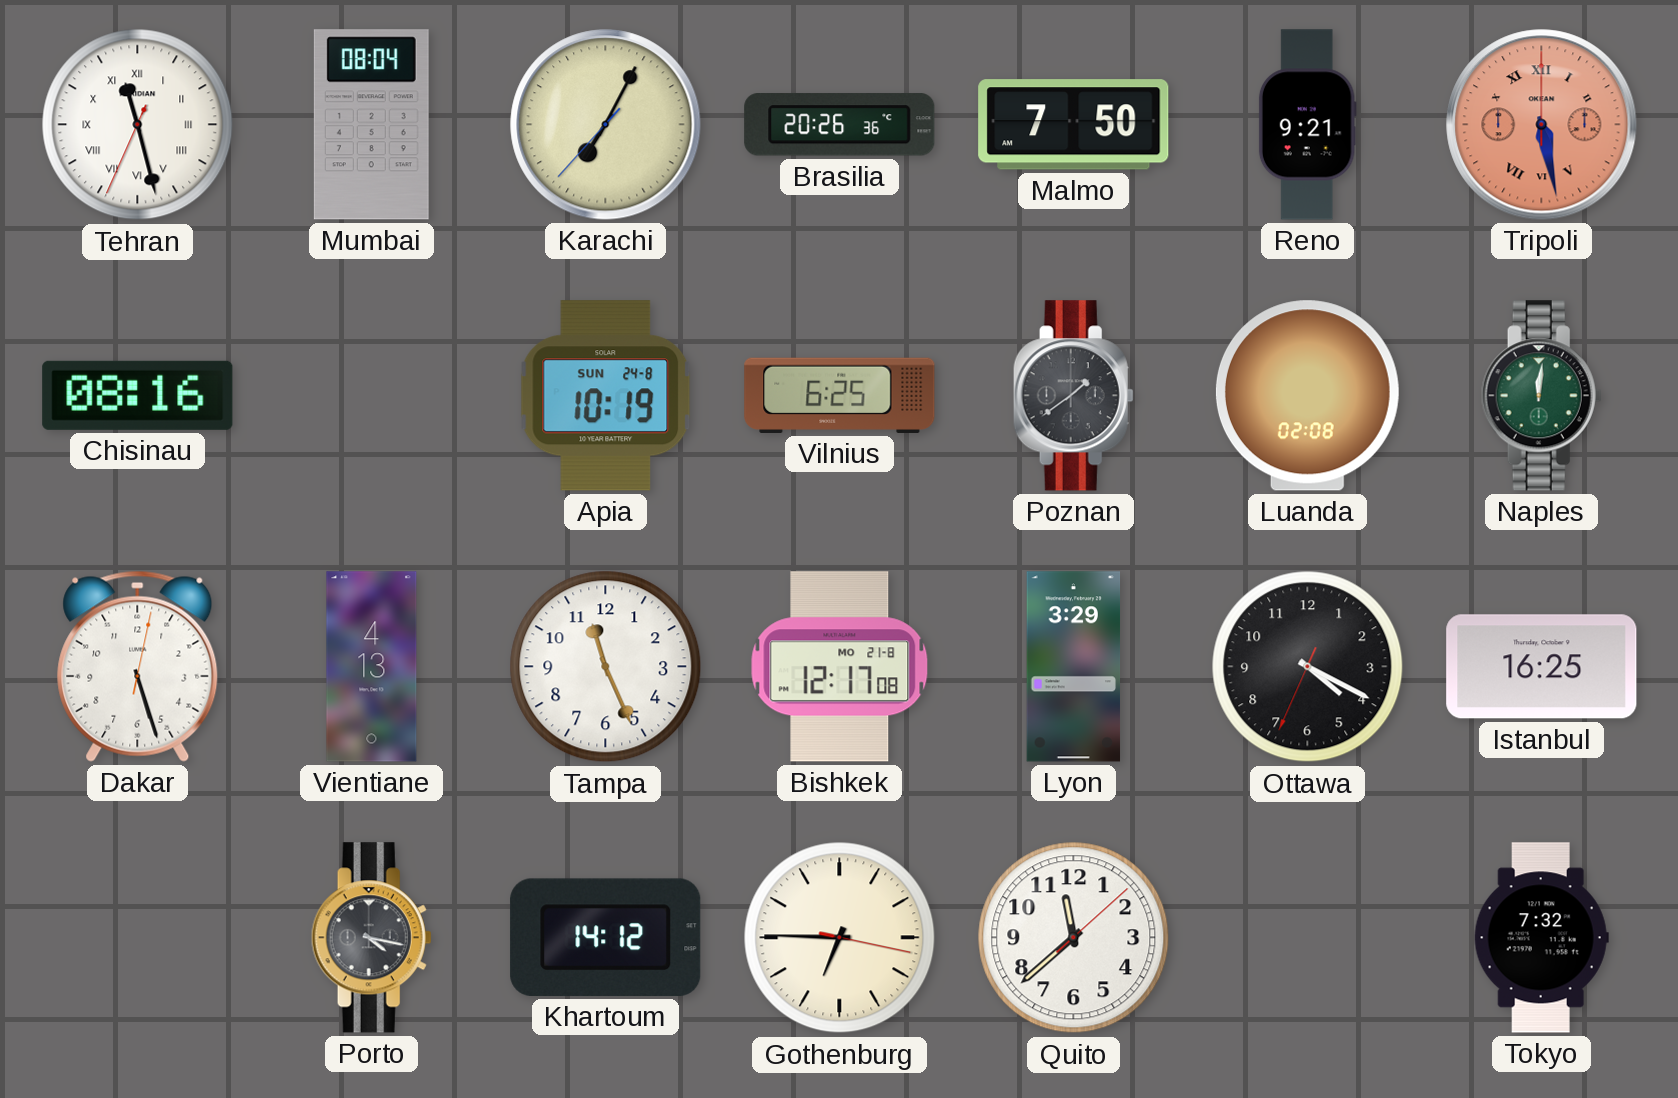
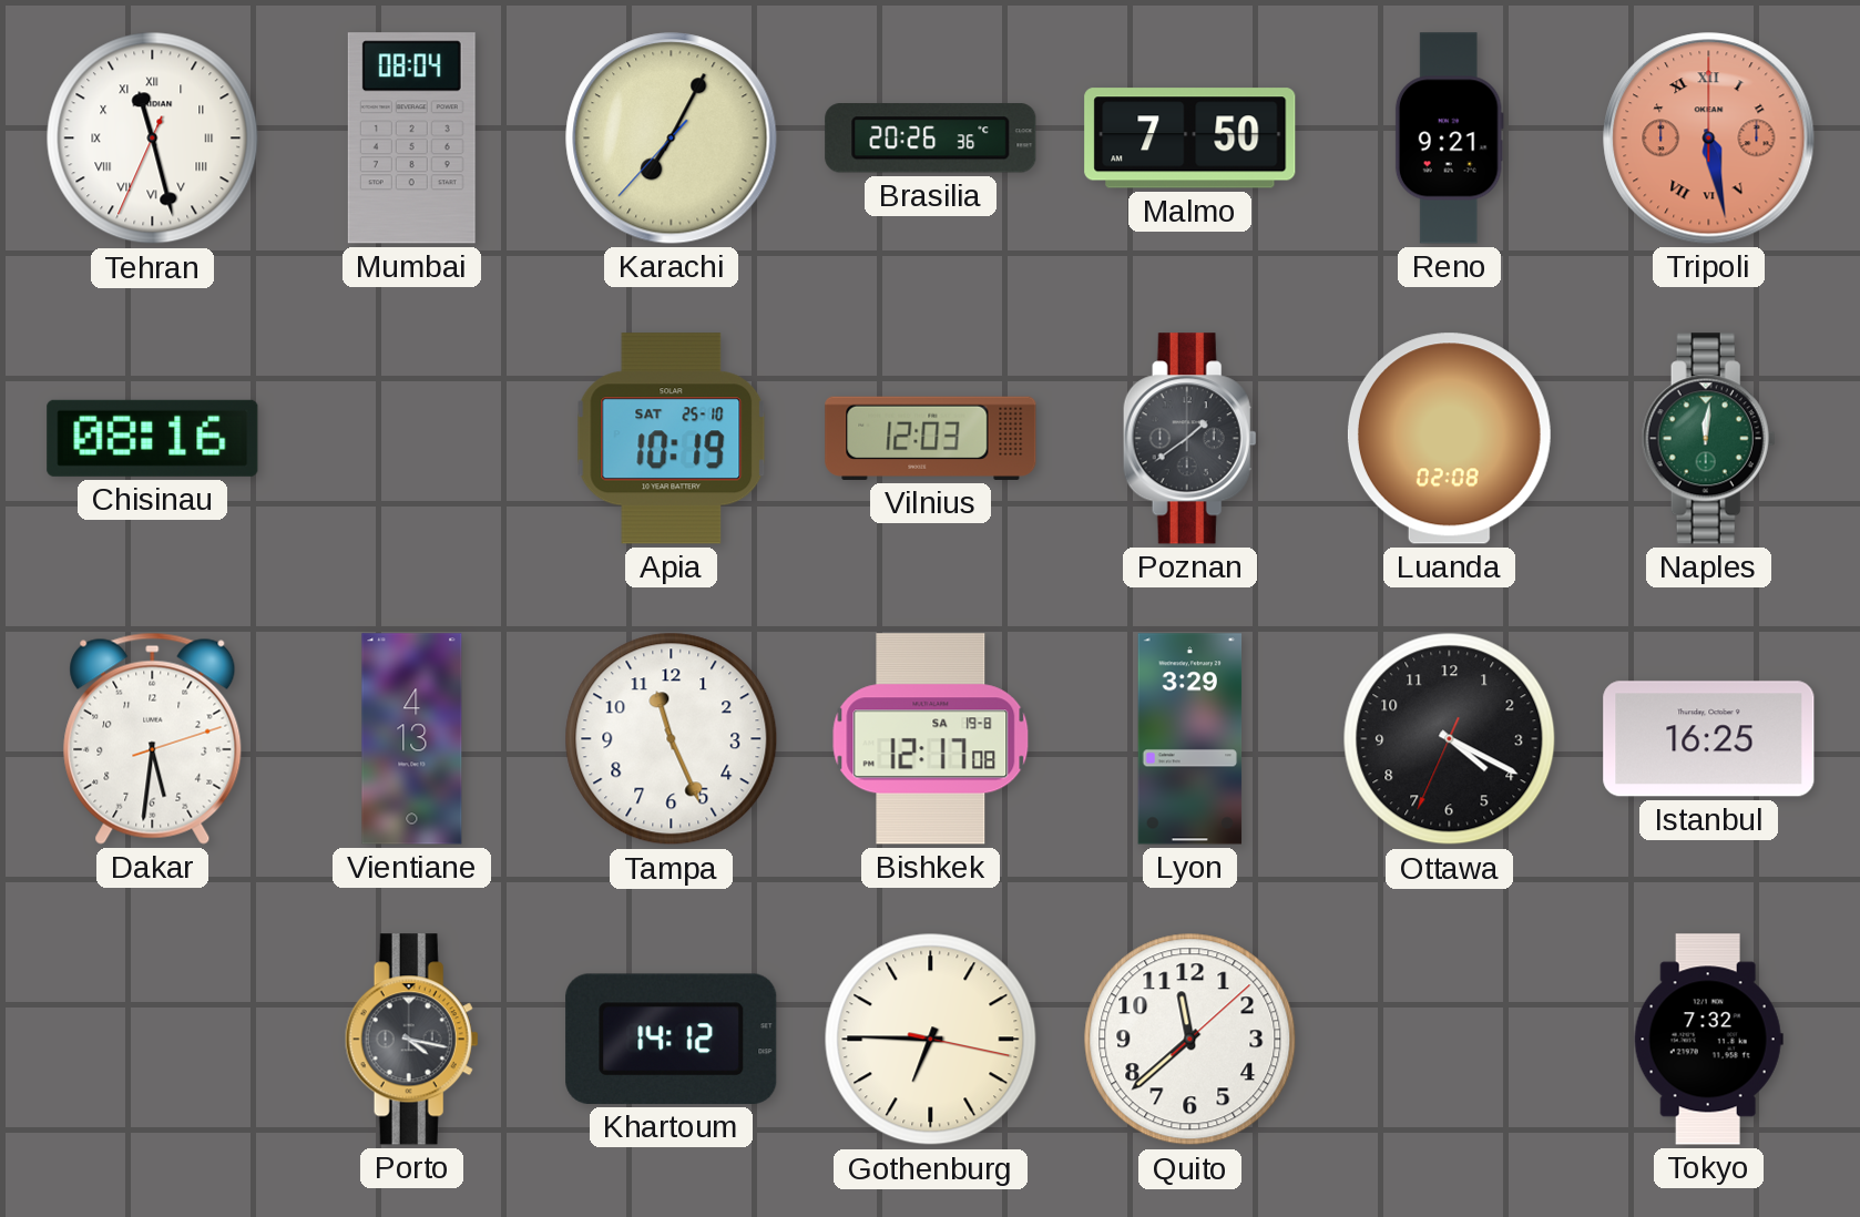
Apia date: SUN 24-8 -> SAT 25-10 (672, 439)
Vilnius: 6:25 -> 12:03 (931, 438)
Dakar: 5:27 -> 5:31 (153, 738)
Bishkek date: MO 21-8 -> SA 19-8 (931, 739)
